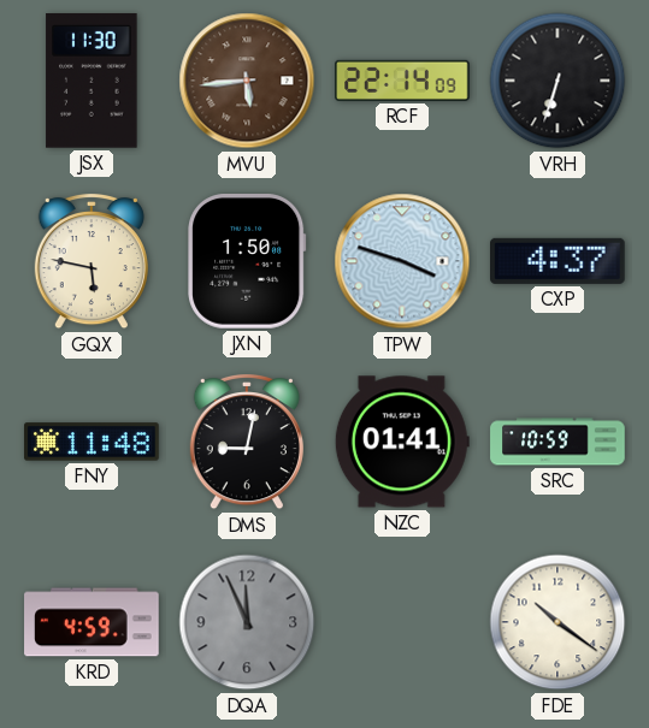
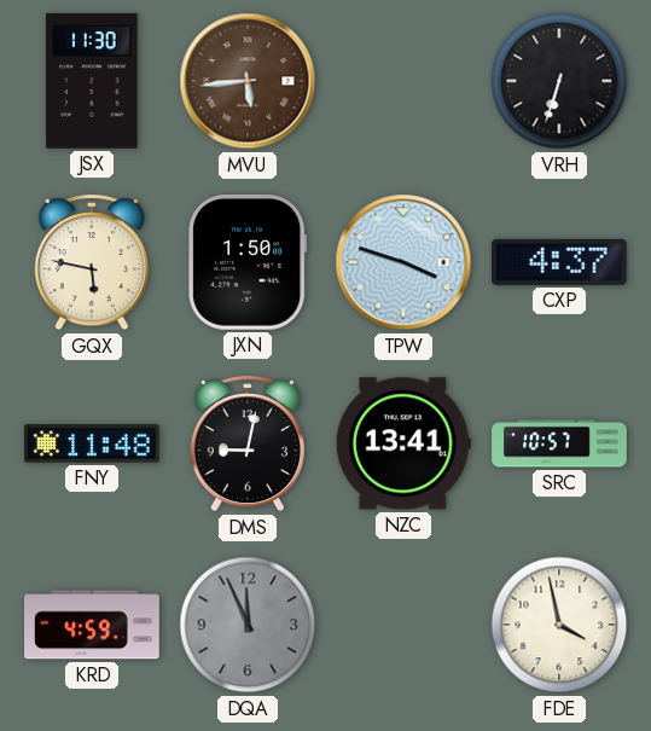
RCF: 22:14 -> none (402, 81)
NZC: 01:41 -> 13:41 (403, 443)
SRC: 10:59 -> 10:57 (559, 443)
FDE: 10:21 -> 3:58 (559, 625)
